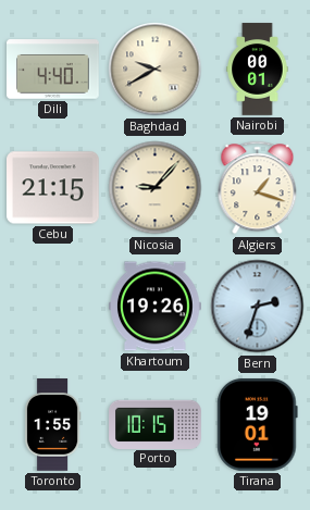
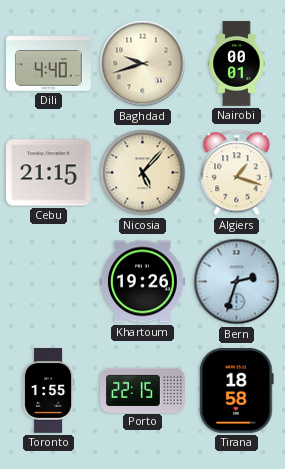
Baghdad: 9:40 -> 9:42 (143, 64)
Nicosia: 9:07 -> 5:07 (143, 173)
Porto: 10:15 -> 22:15 (143, 390)
Tirana: 19:01 -> 18:58 (237, 391)
